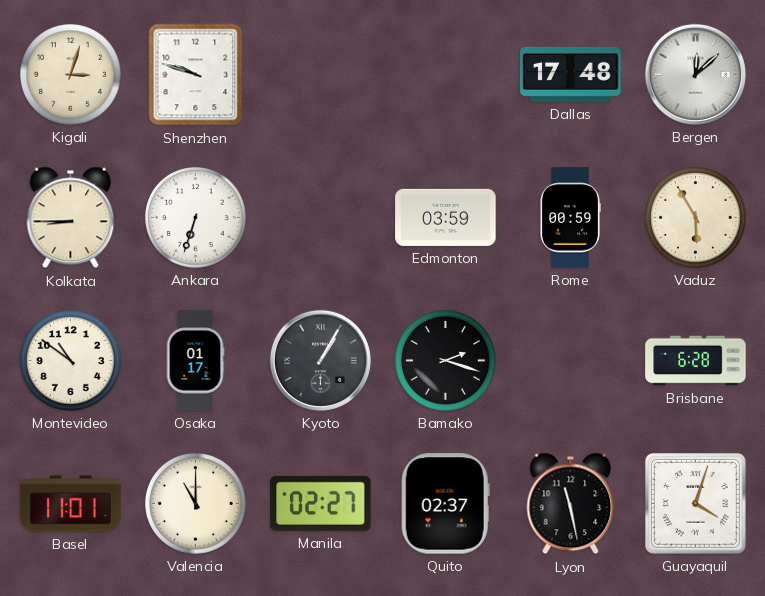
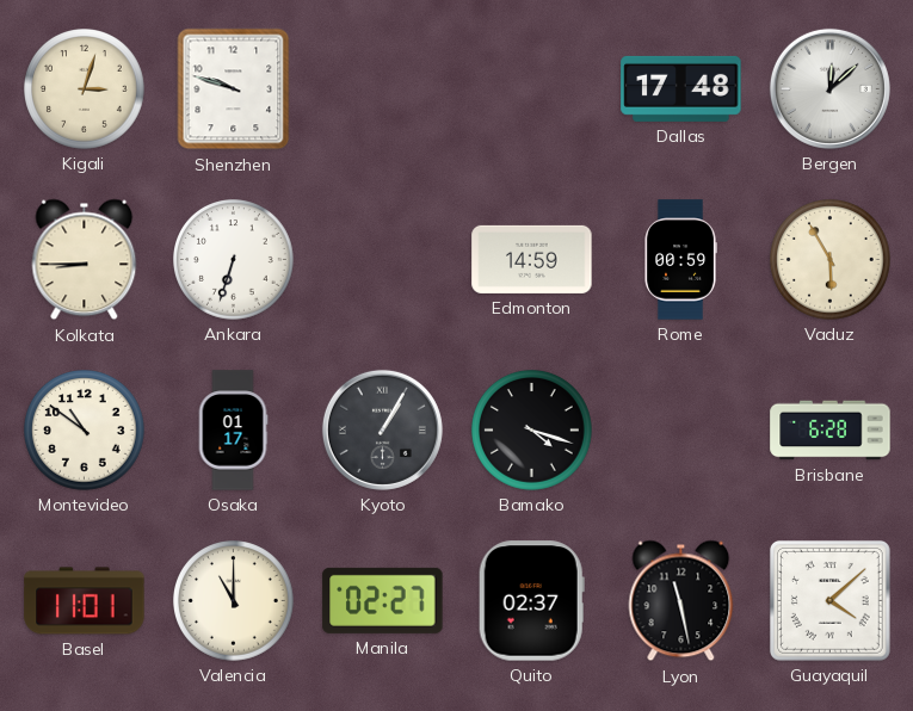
Edmonton: 03:59 -> 14:59 (532, 259)
Bamako: 2:18 -> 4:18 (532, 431)
Guayaquil: 4:03 -> 4:08 (829, 600)
